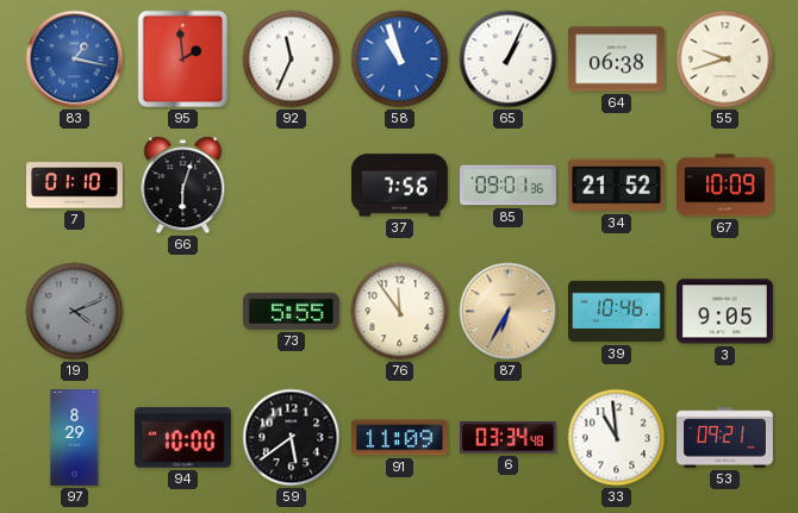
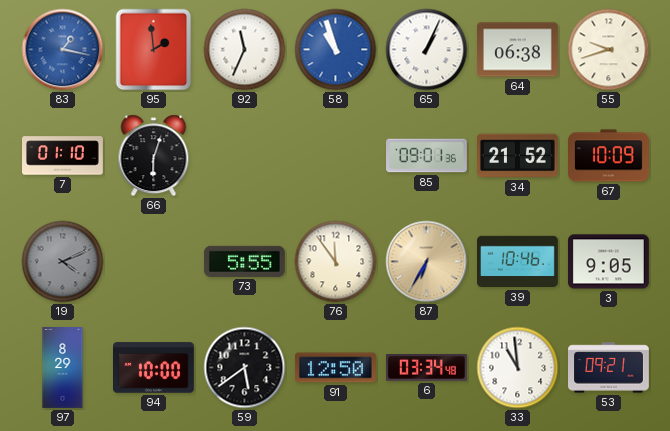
37: 7:56 -> none (399, 186)
91: 11:09 -> 12:50 (335, 368)
